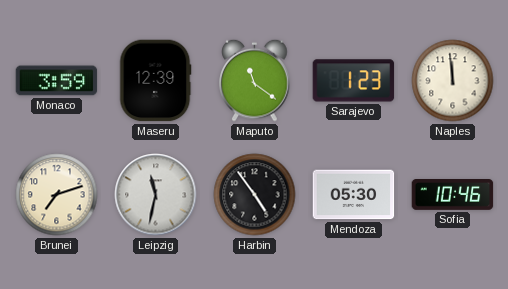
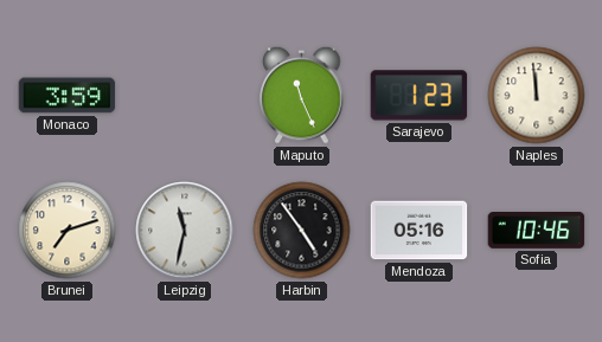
Maseru: 12:39 -> none (155, 81)
Maputo: 11:21 -> 11:26 (302, 95)
Mendoza: 05:30 -> 05:16 (420, 231)
